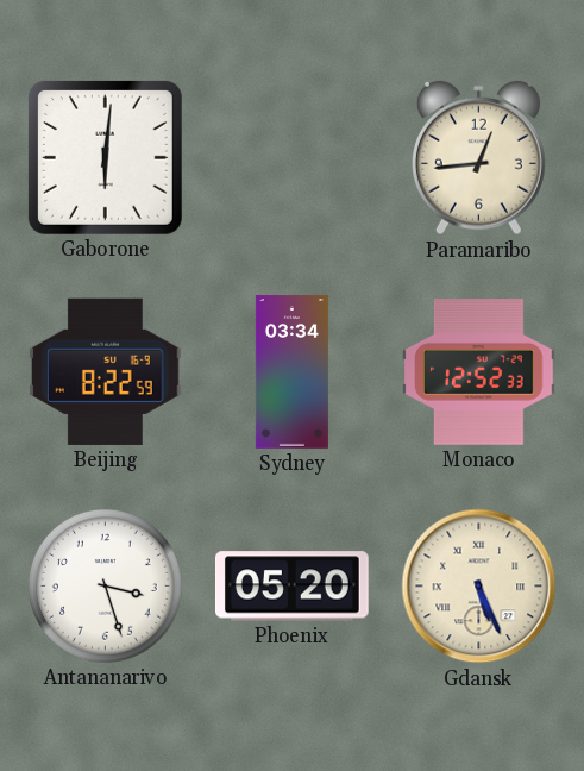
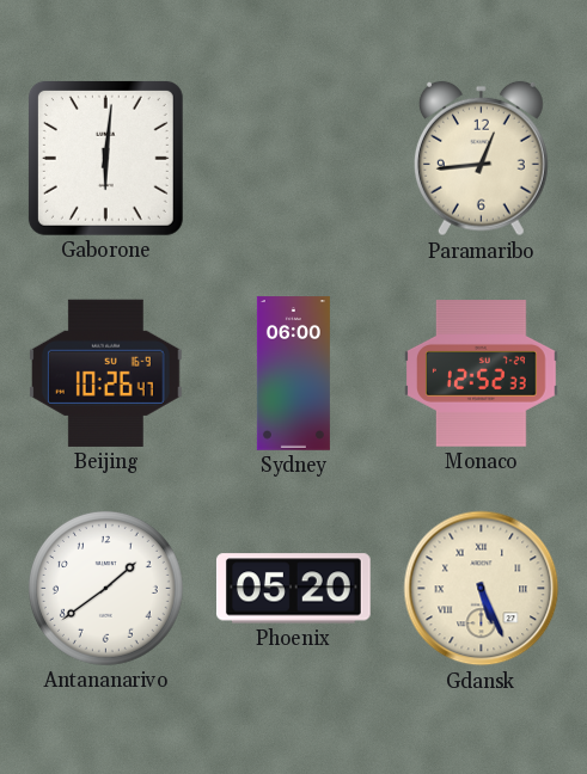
Beijing: 8:22 -> 10:26 (105, 373)
Sydney: 03:34 -> 06:00 (293, 374)
Antananarivo: 3:27 -> 1:39 (105, 588)
